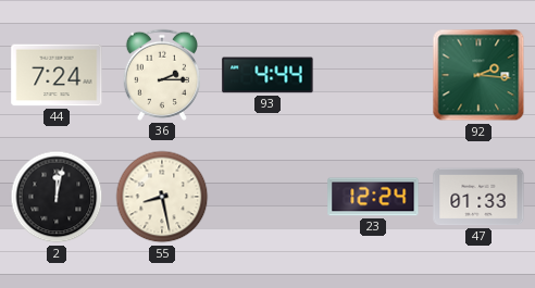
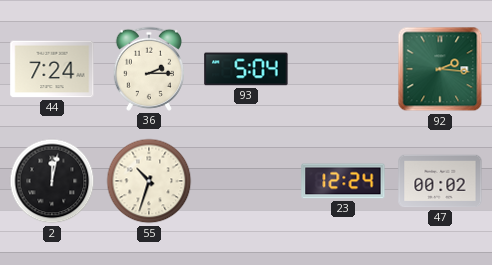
93: 4:44 -> 5:04 (246, 69)
55: 8:28 -> 10:33 (149, 181)
47: 01:33 -> 00:02 (440, 181)
